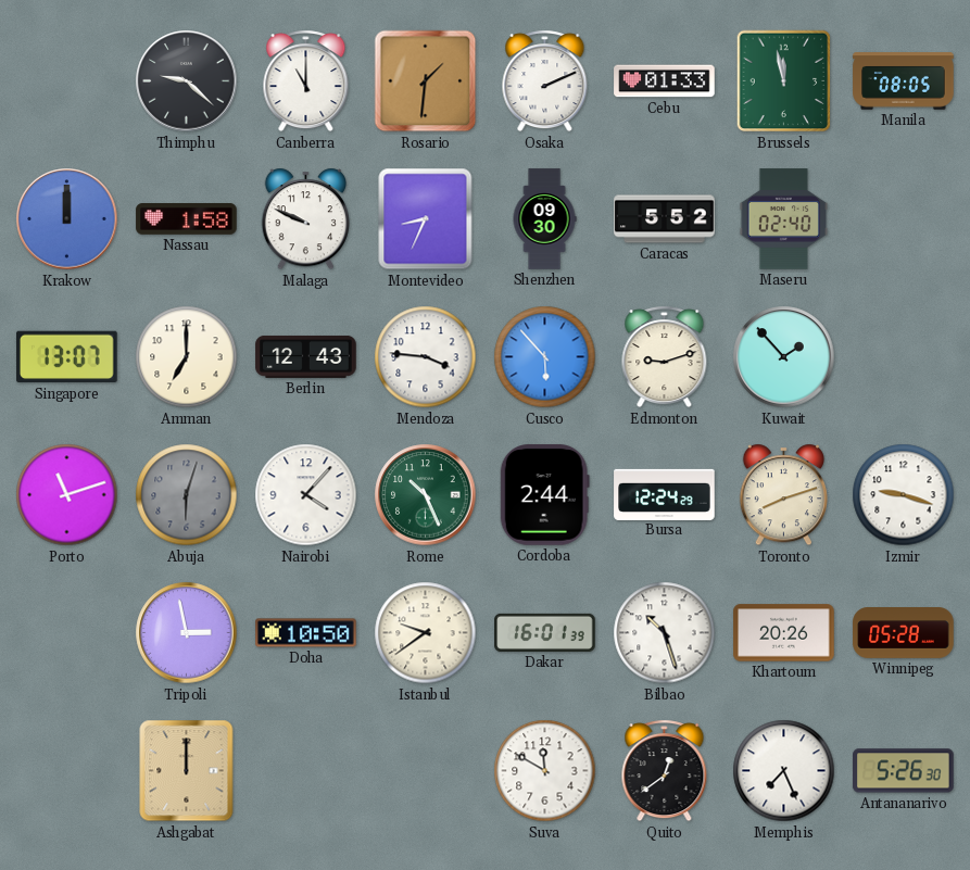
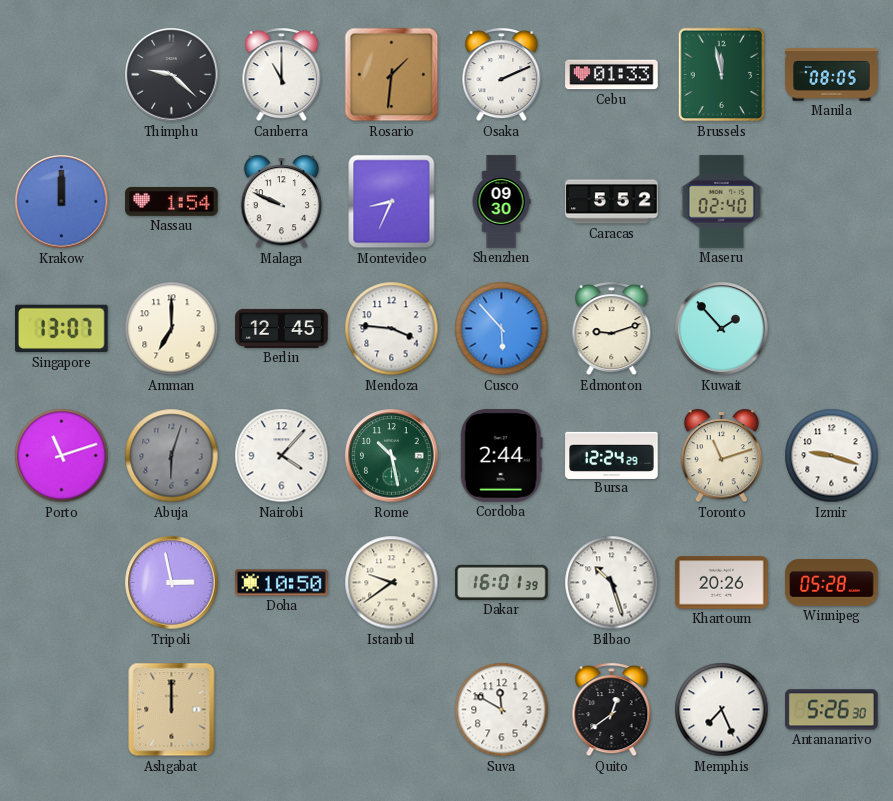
Nassau: 1:58 -> 1:54 (172, 202)
Berlin: 12:43 -> 12:45 (282, 328)
Rome: 10:26 -> 10:28 (392, 456)
Toronto: 8:12 -> 11:12 (721, 456)
